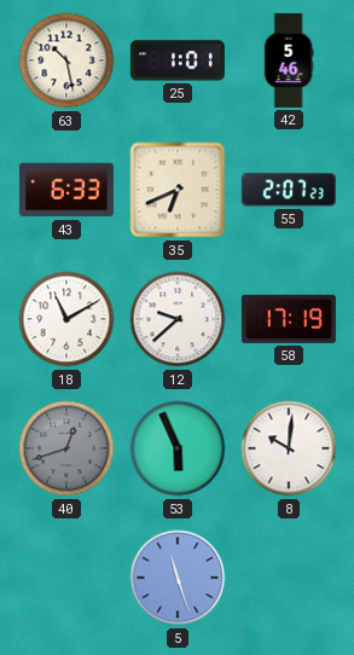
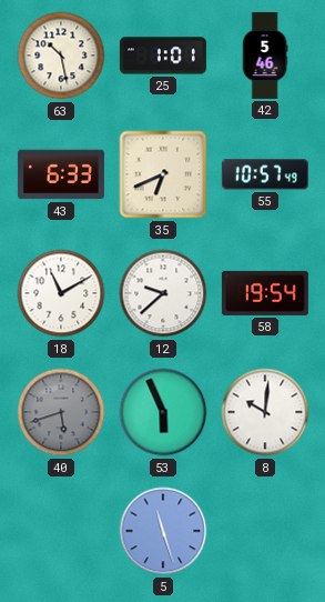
55: 2:07 -> 10:57 (265, 174)
58: 17:19 -> 19:54 (265, 293)
40: 12:42 -> 5:42 (61, 412)
